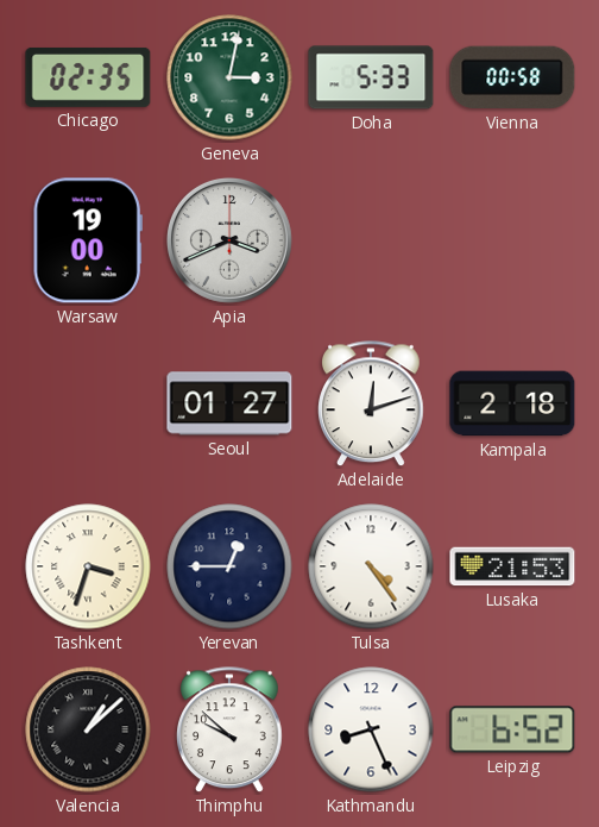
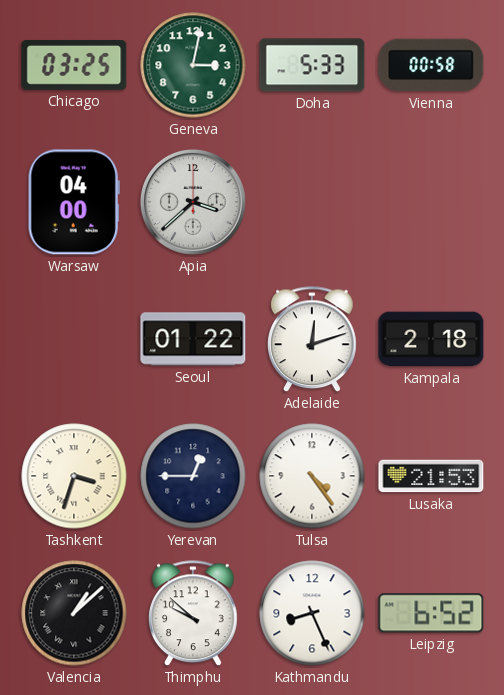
Chicago: 02:35 -> 03:25 (74, 65)
Warsaw: 19:00 -> 04:00 (74, 202)
Apia: 3:41 -> 3:38 (193, 202)
Seoul: 01:27 -> 01:22 (193, 339)
